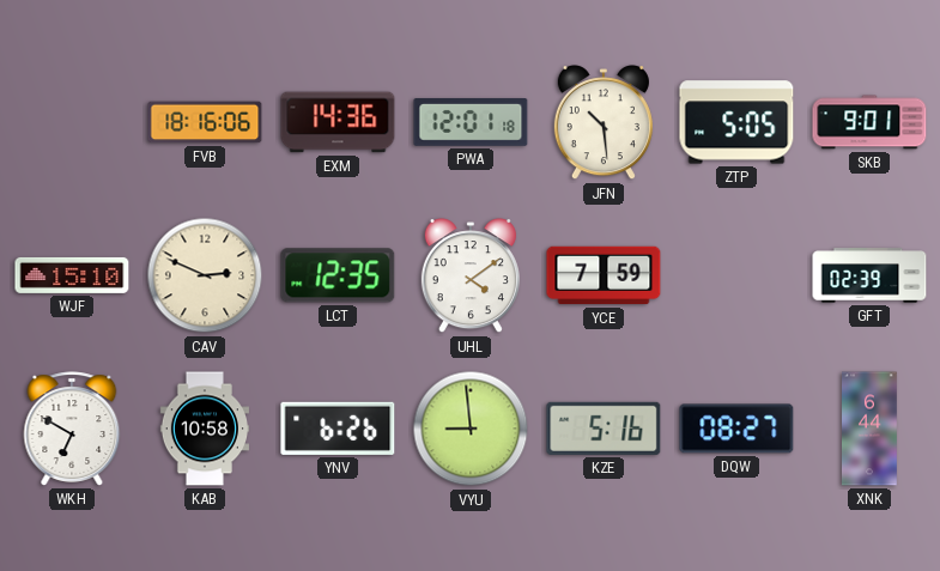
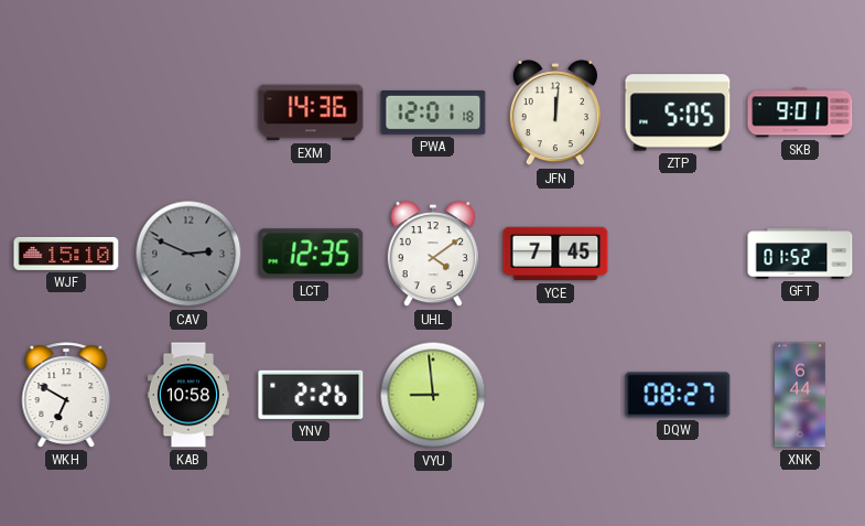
FVB: 18:16 -> none (205, 122)
JFN: 10:29 -> 12:01 (555, 114)
CAV dial: cream -> grey (188, 254)
YCE: 7:59 -> 7:45 (555, 254)
GFT: 02:39 -> 01:52 (800, 254)
YNV: 6:26 -> 2:26 (311, 395)
KZE: 5:16 -> none (604, 429)
